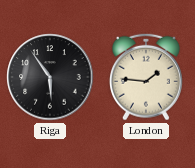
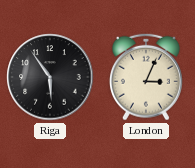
London: 1:46 -> 3:04 (146, 77)
